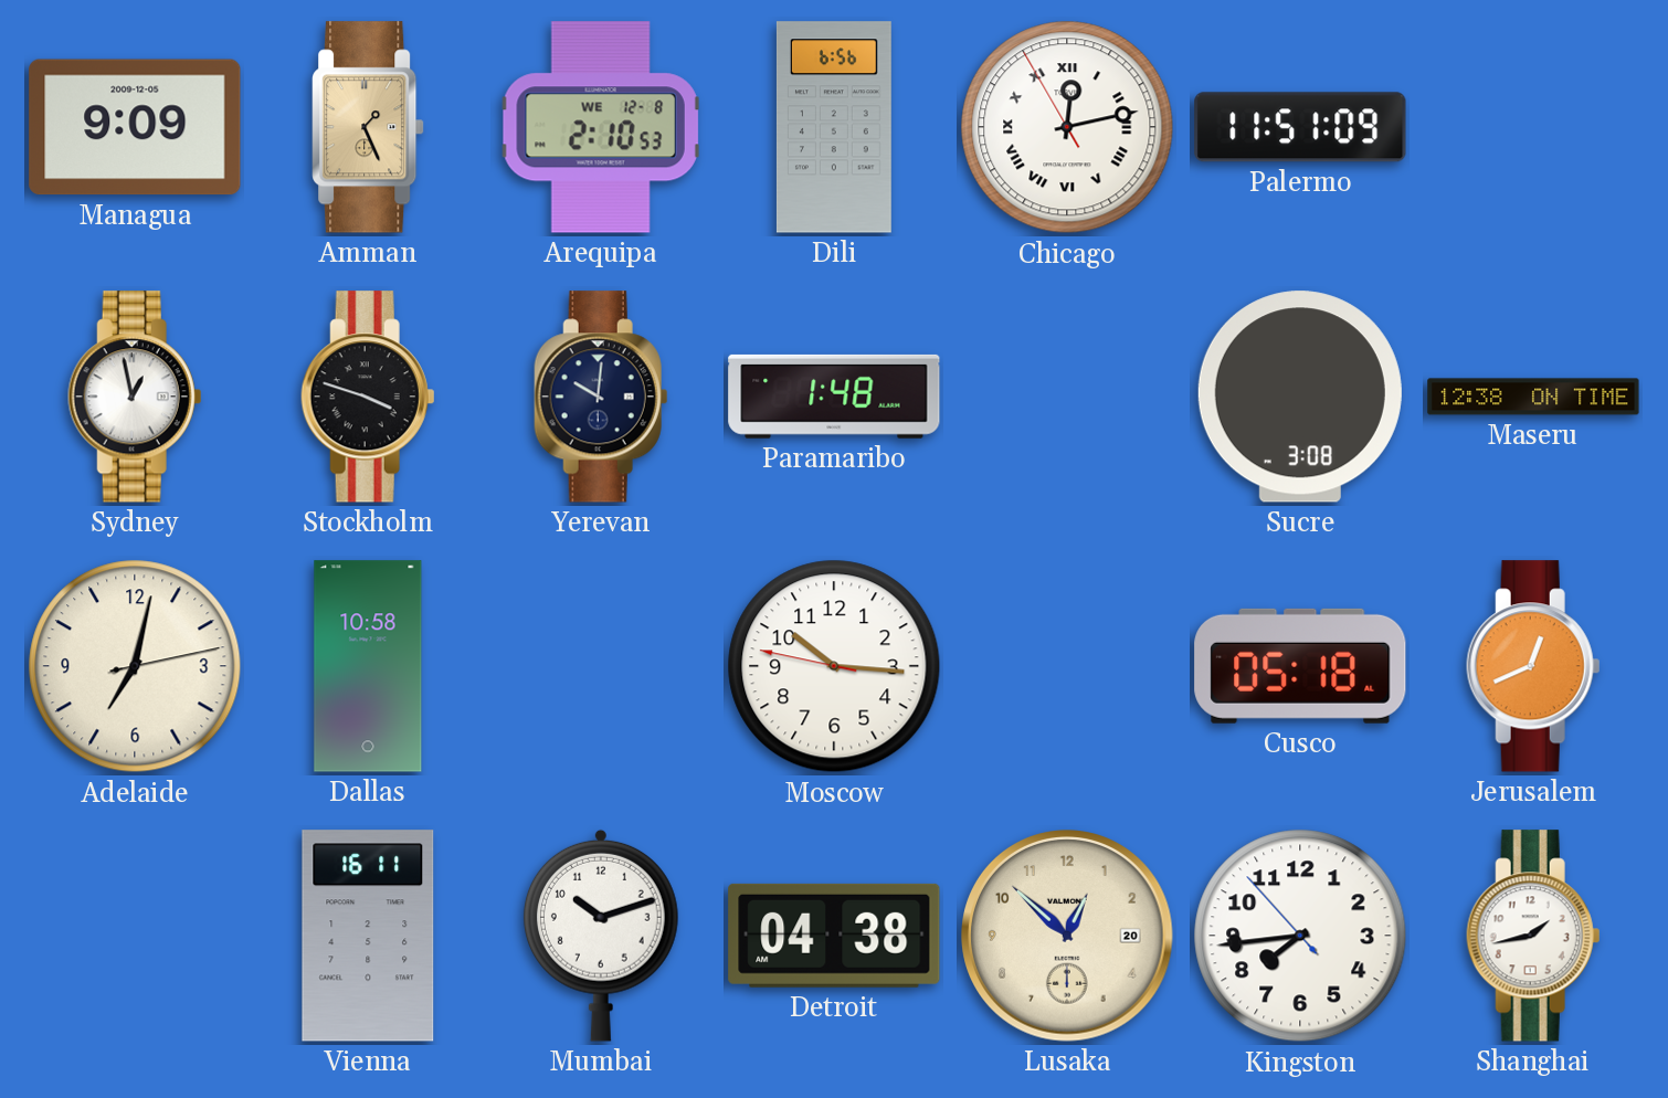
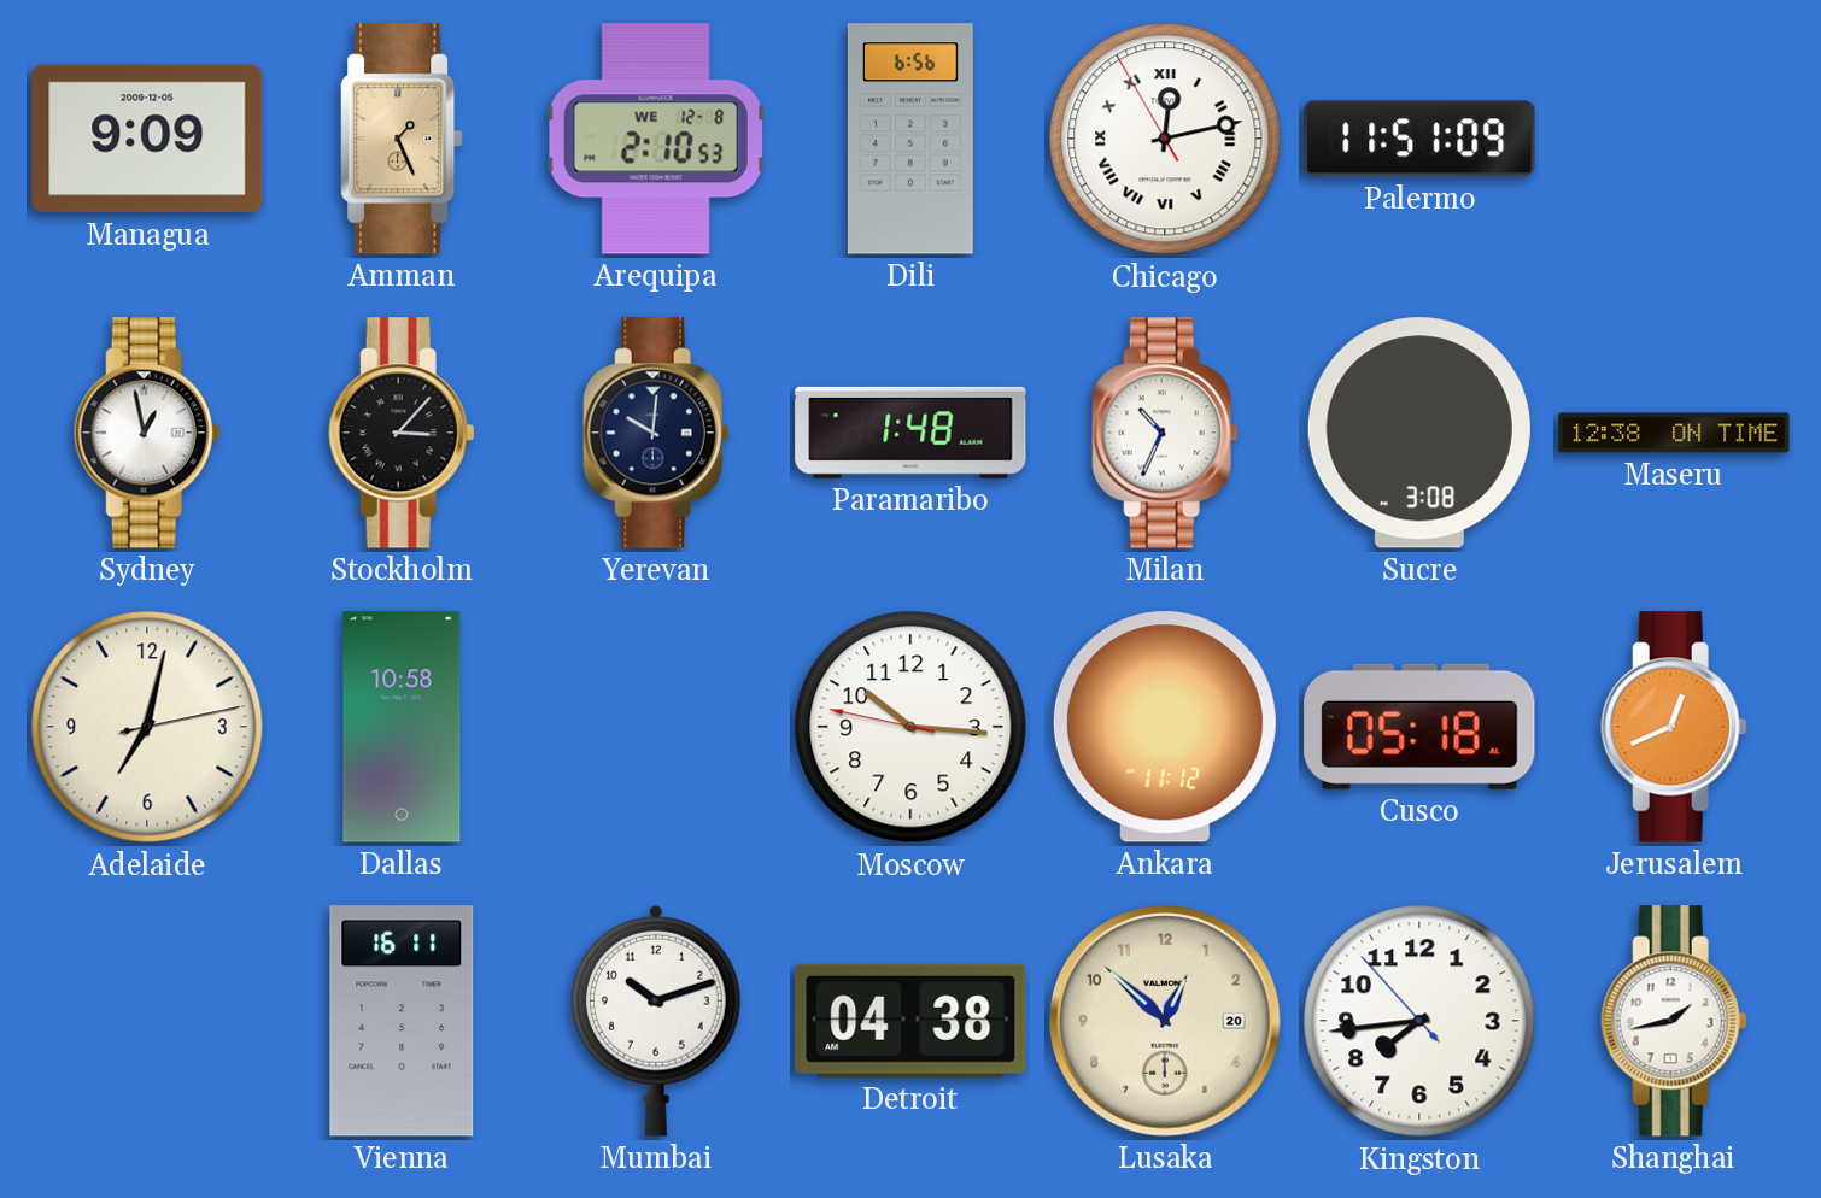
Stockholm: 3:48 -> 3:07 (402, 433)
Milan: none -> 10:34 (1165, 433)
Ankara: none -> 11:12 (1165, 727)
